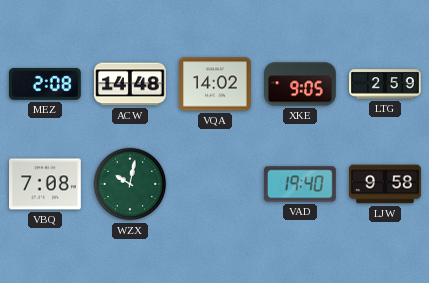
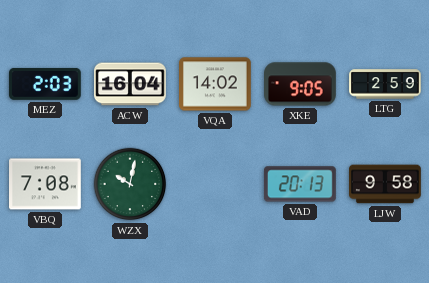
MEZ: 2:08 -> 2:03 (45, 84)
ACW: 14:48 -> 16:04 (131, 84)
VAD: 19:40 -> 20:13 (300, 184)
